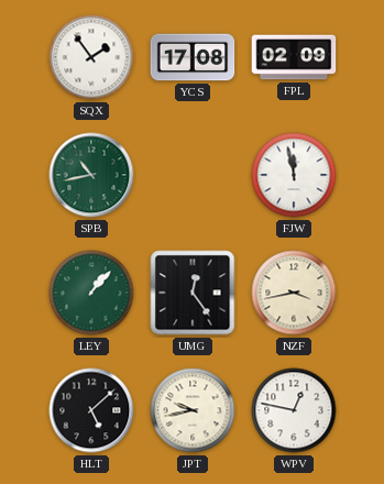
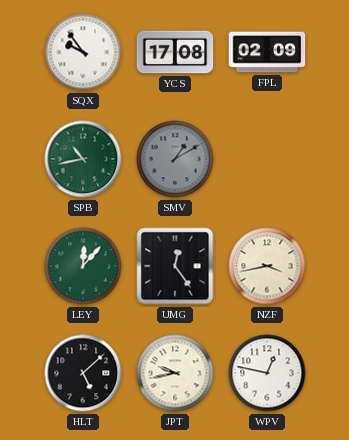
SQX: 1:54 -> 9:54 (83, 52)
SMV: none -> 1:10 (175, 159)
FJW: 11:58 -> none (294, 175)
LEY: 1:07 -> 12:07 (83, 266)
